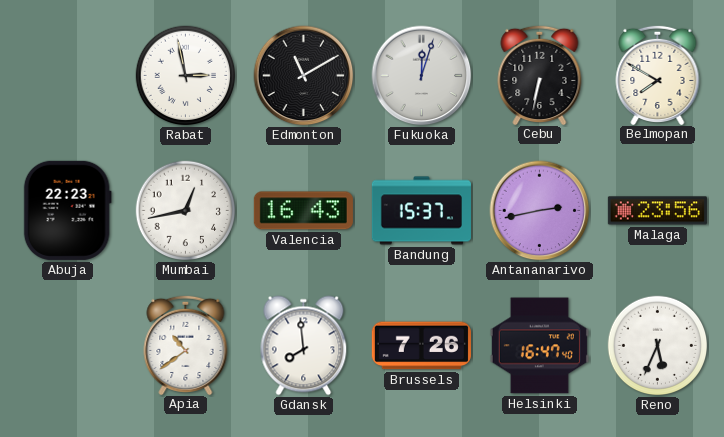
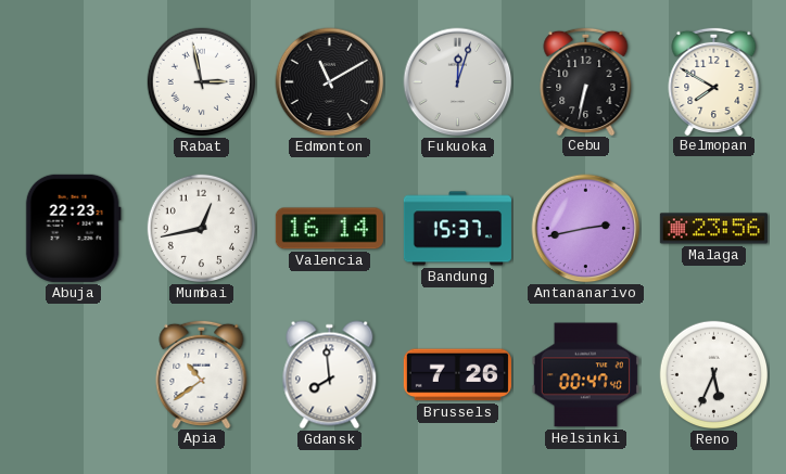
Valencia: 16:43 -> 16:14 (329, 229)
Helsinki: 16:47 -> 00:47 (585, 375)
